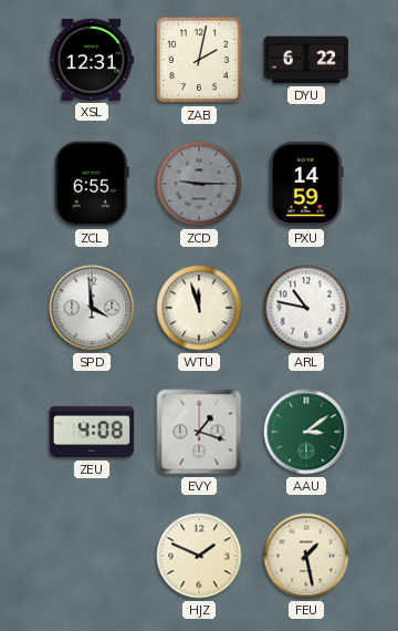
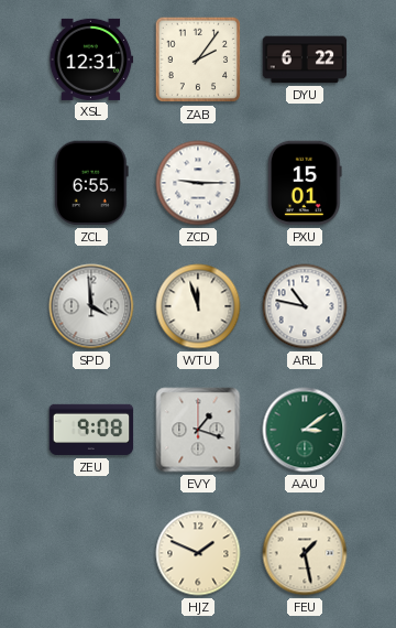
ZAB: 2:02 -> 2:06 (198, 59)
ZCD dial: grey -> white (198, 183)
PXU: 14:59 -> 15:01 (305, 183)
ZEU: 4:08 -> 9:08 (91, 430)
